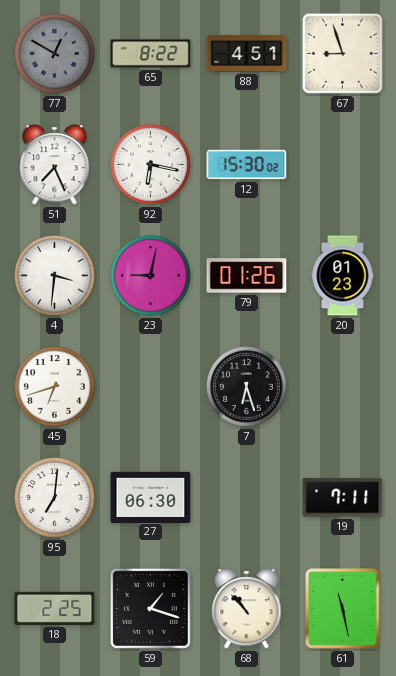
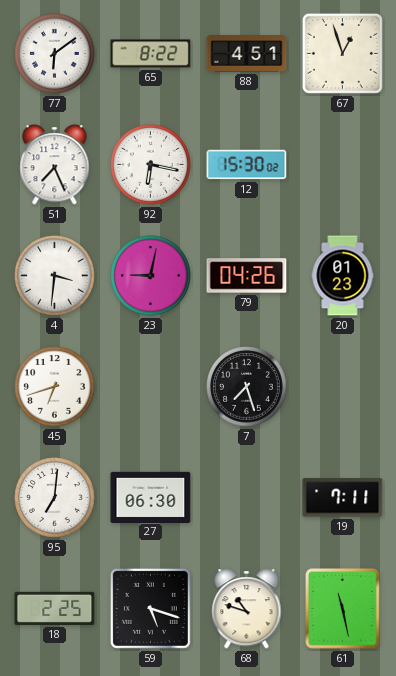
77: 12:50 -> 6:09 (55, 54)
77 dial: grey -> white (55, 54)
67: 8:57 -> 12:57 (342, 53)
79: 01:26 -> 04:26 (247, 276)
7: 6:27 -> 7:27 (247, 387)
59: 1:18 -> 5:18 (150, 608)
68: 10:53 -> 10:48 (247, 609)
